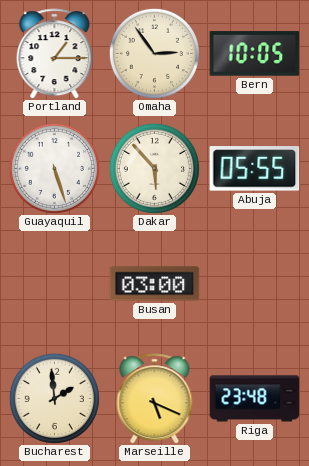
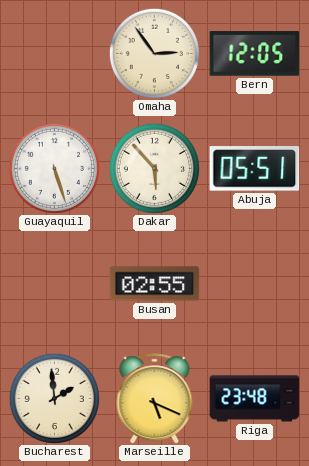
Portland: 1:15 -> none (55, 54)
Bern: 10:05 -> 12:05 (255, 54)
Abuja: 05:55 -> 05:51 (255, 169)
Busan: 03:00 -> 02:55 (155, 284)
